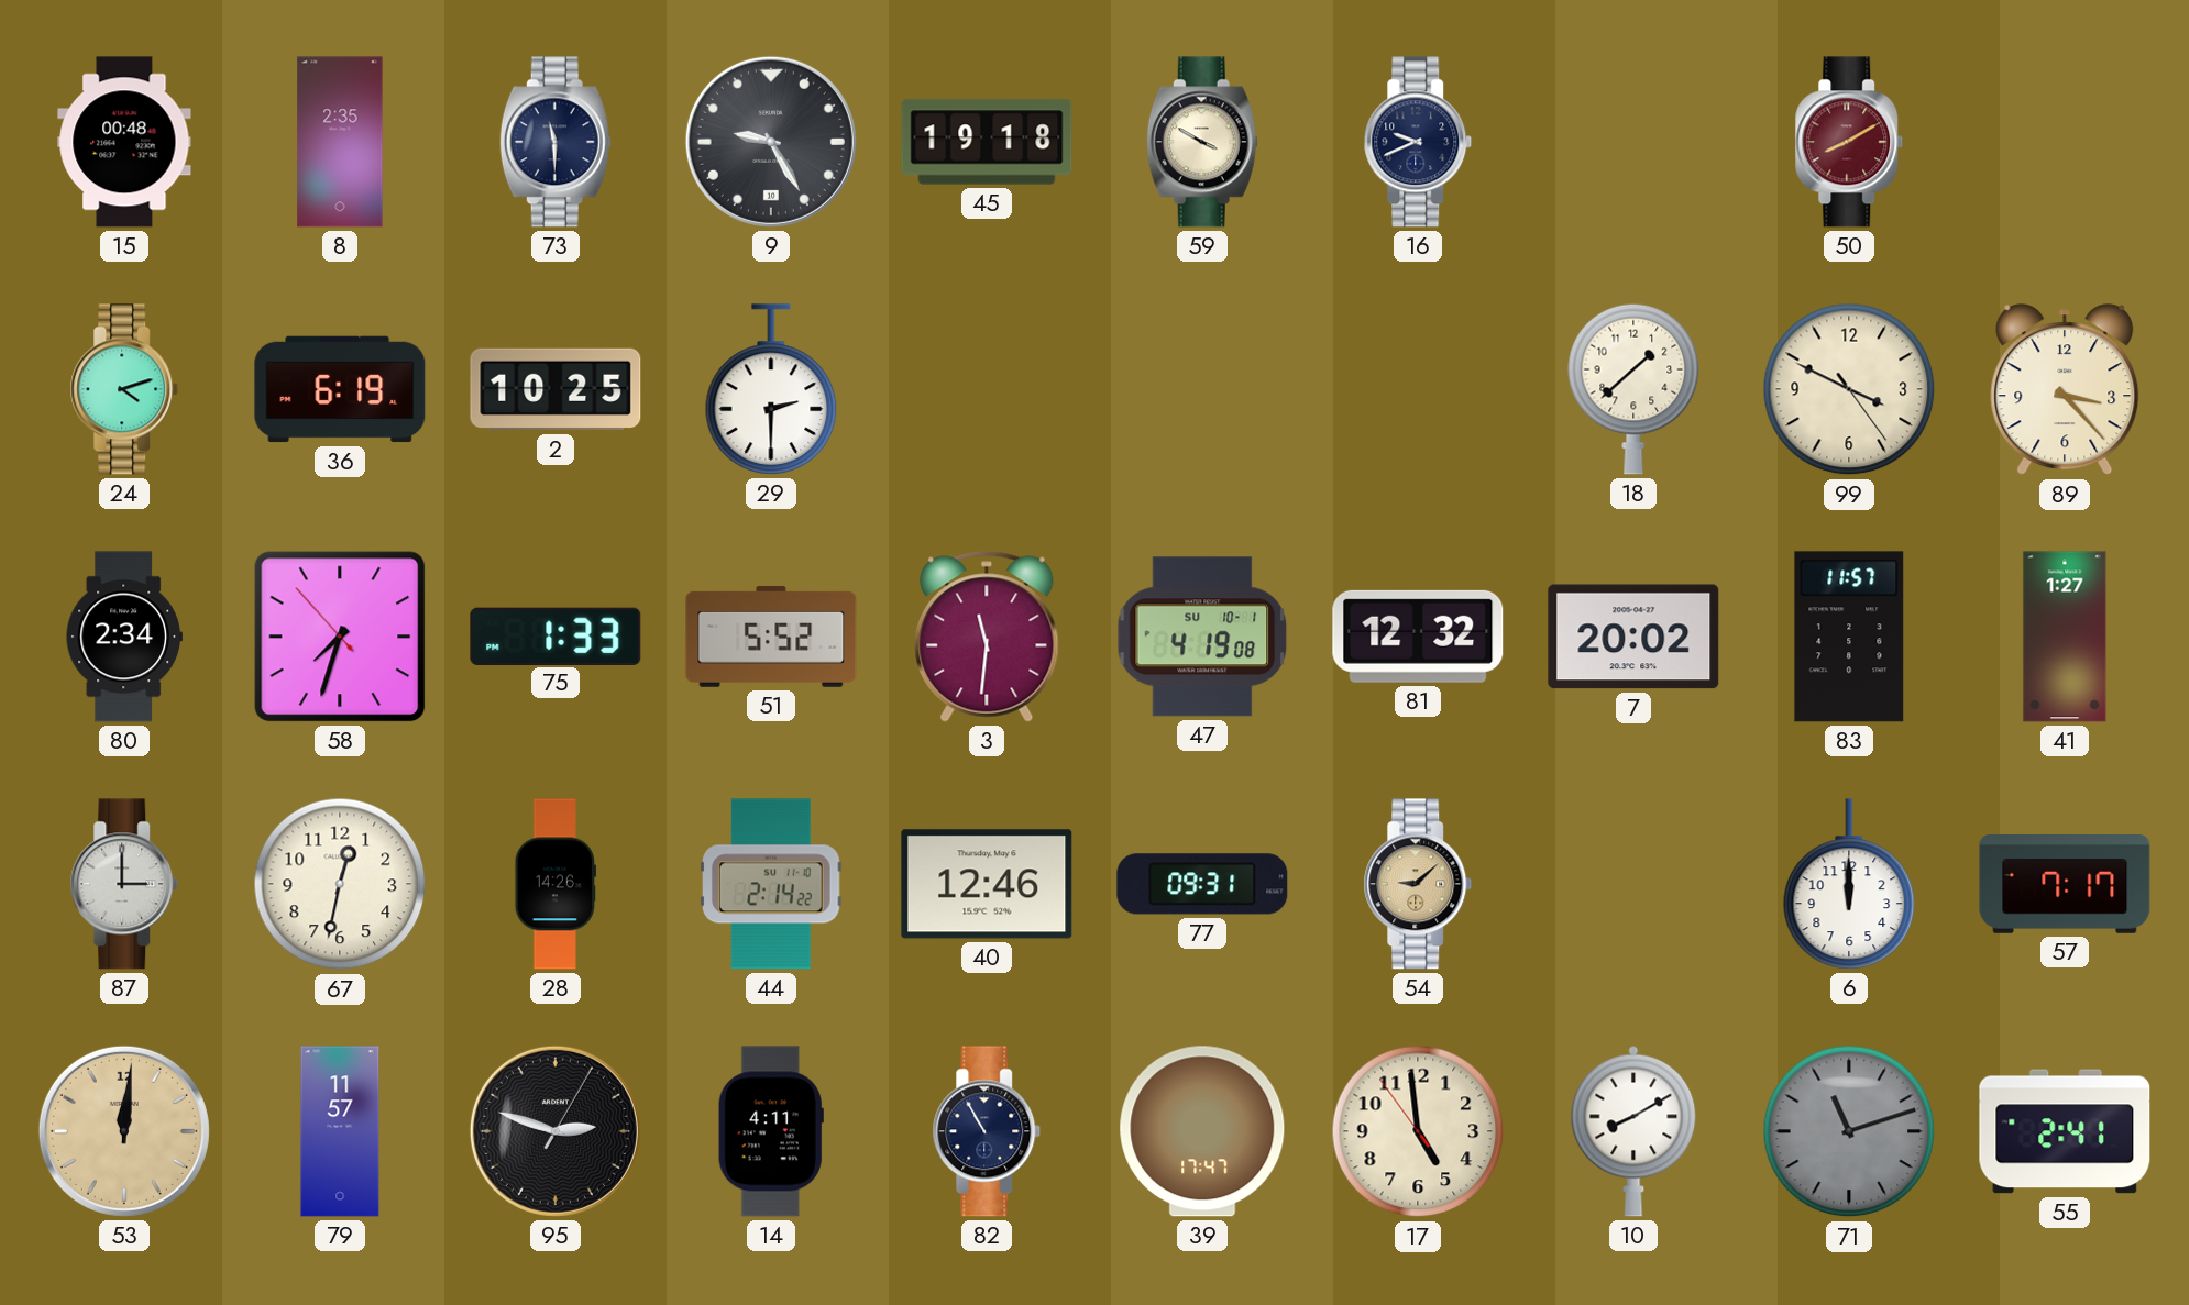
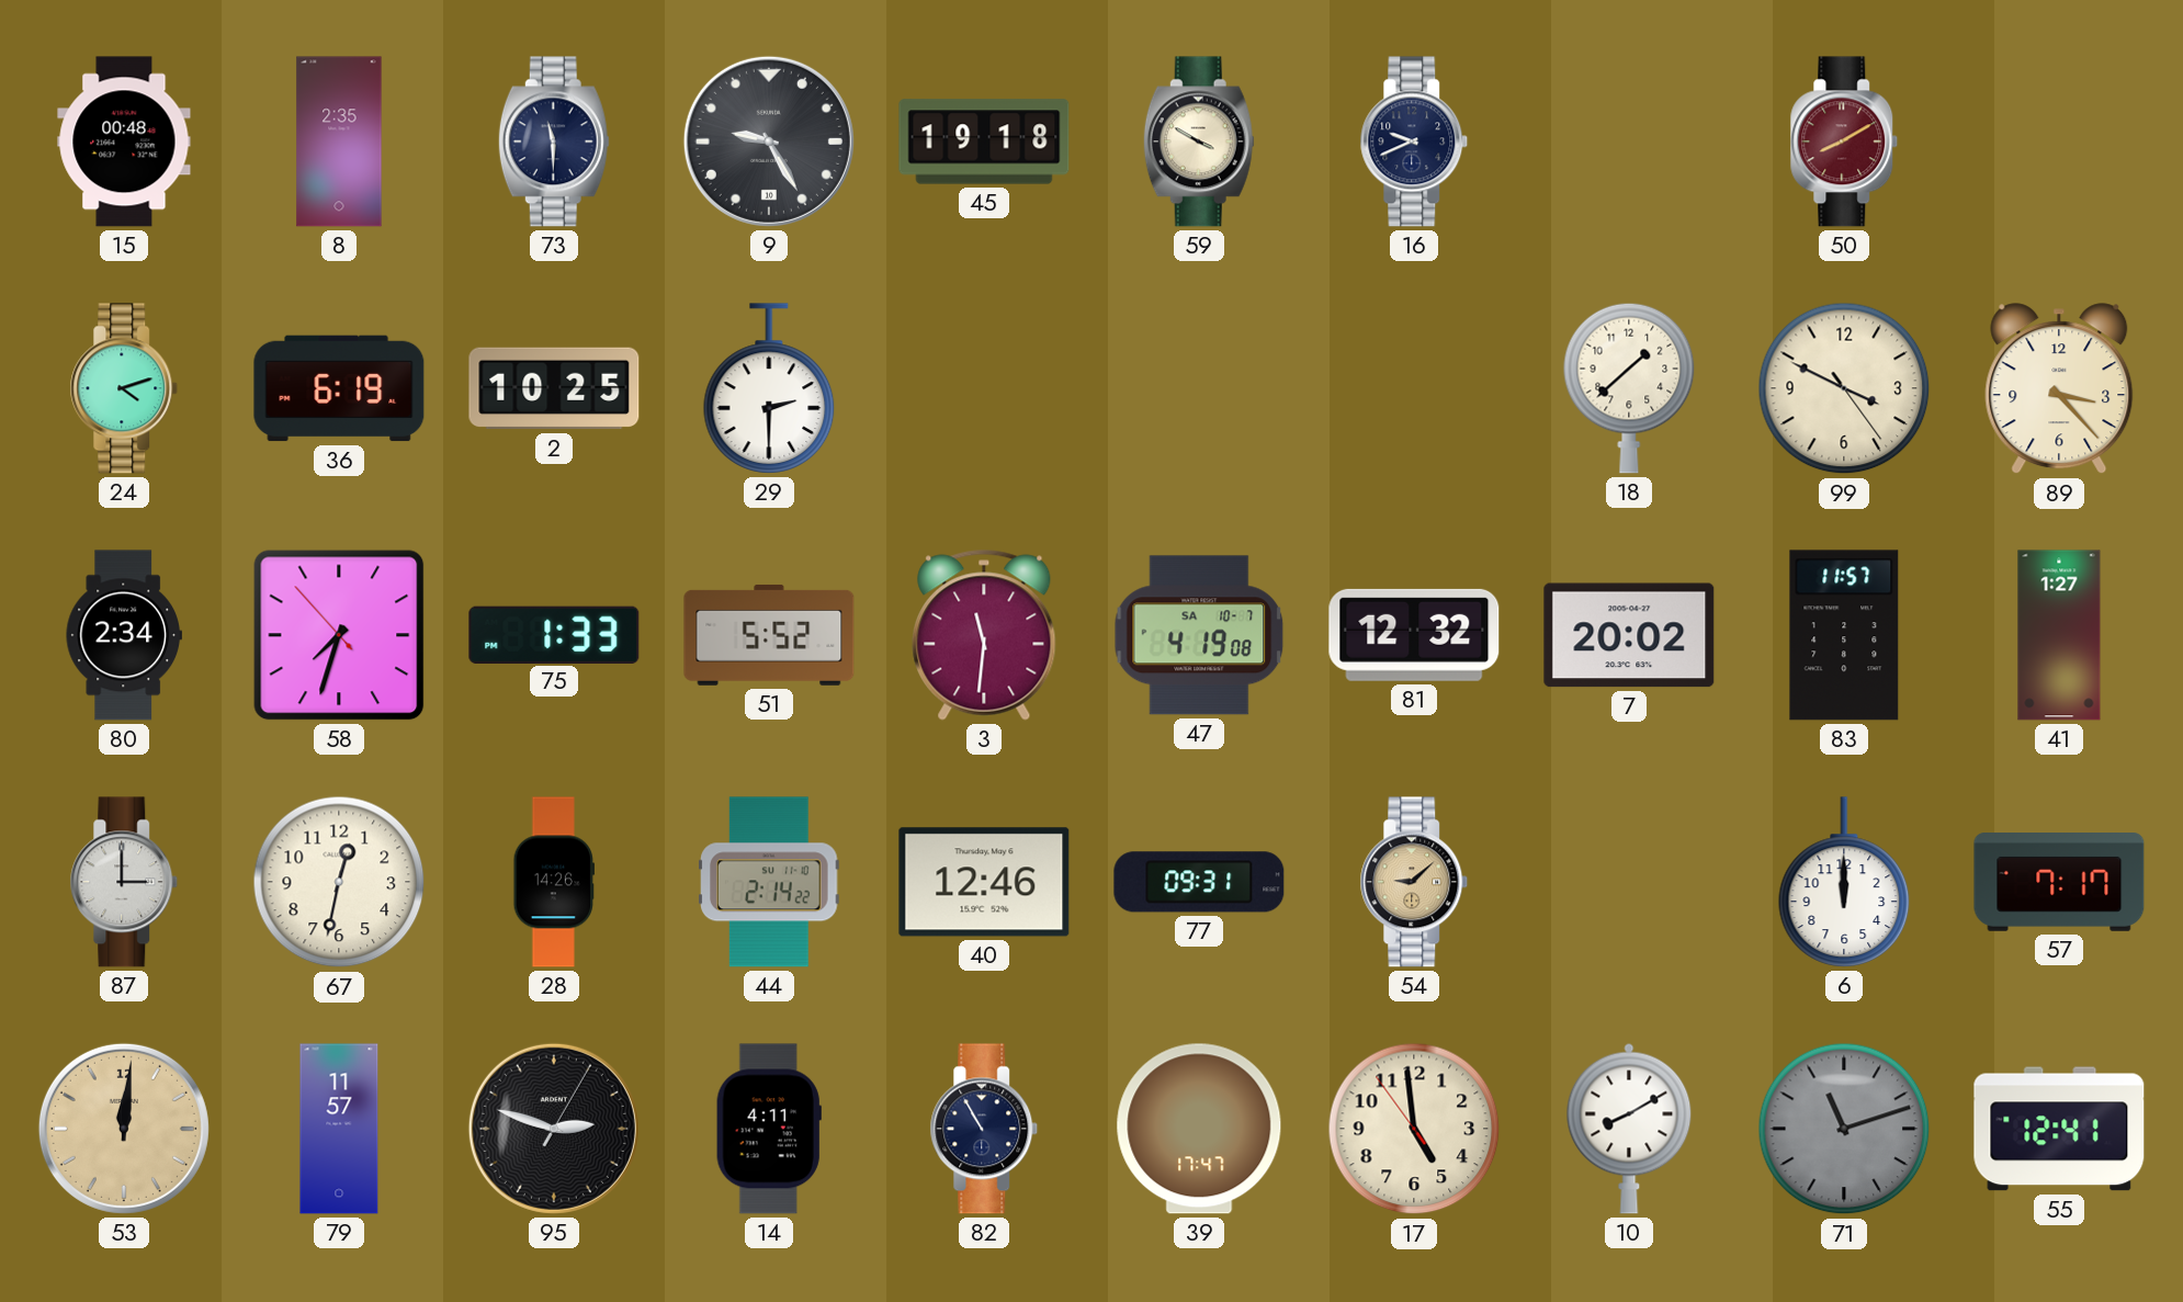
47 date: SU 10-1 -> SA 10-7 (1199, 635)
55: 2:41 -> 12:41 (2059, 1129)
